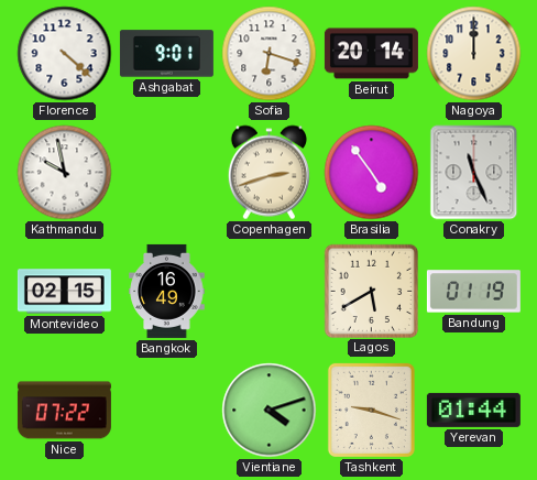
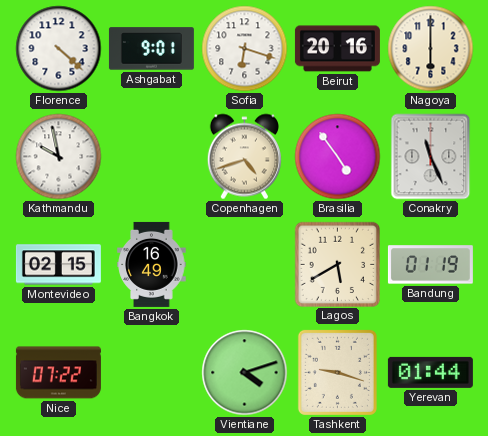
Beirut: 20:14 -> 20:16 (337, 49)
Nagoya: 12:00 -> 6:00 (431, 49)
Copenhagen: 2:42 -> 4:42 (244, 157)
